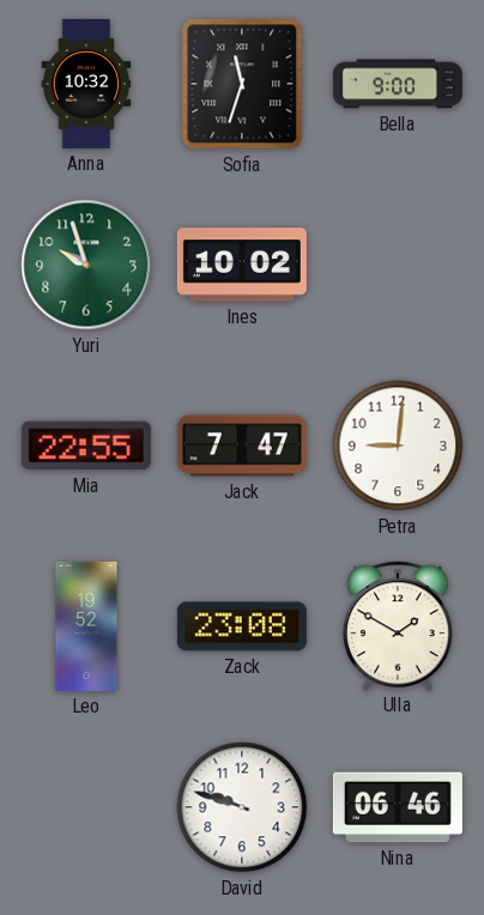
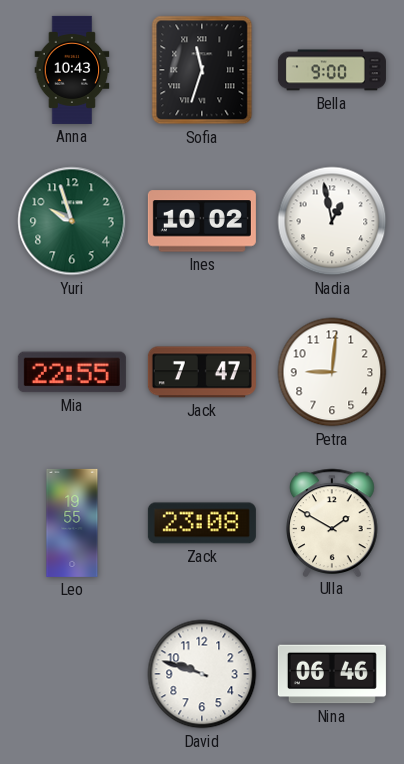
Anna: 10:32 -> 10:43 (72, 70)
Nadia: none -> 12:58 (332, 221)
Leo: 19:52 -> 19:55 (72, 523)
